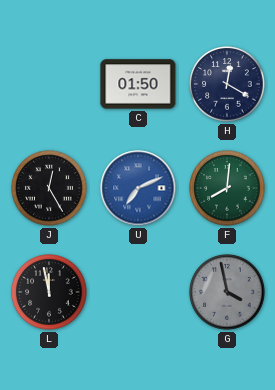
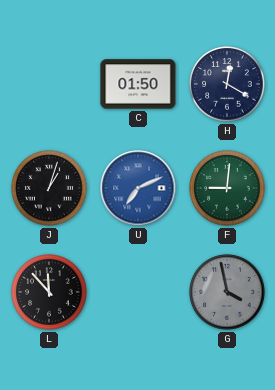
J: 12:25 -> 1:03 (49, 188)
F: 8:01 -> 9:01 (227, 188)
L: 11:58 -> 11:53 (49, 292)
